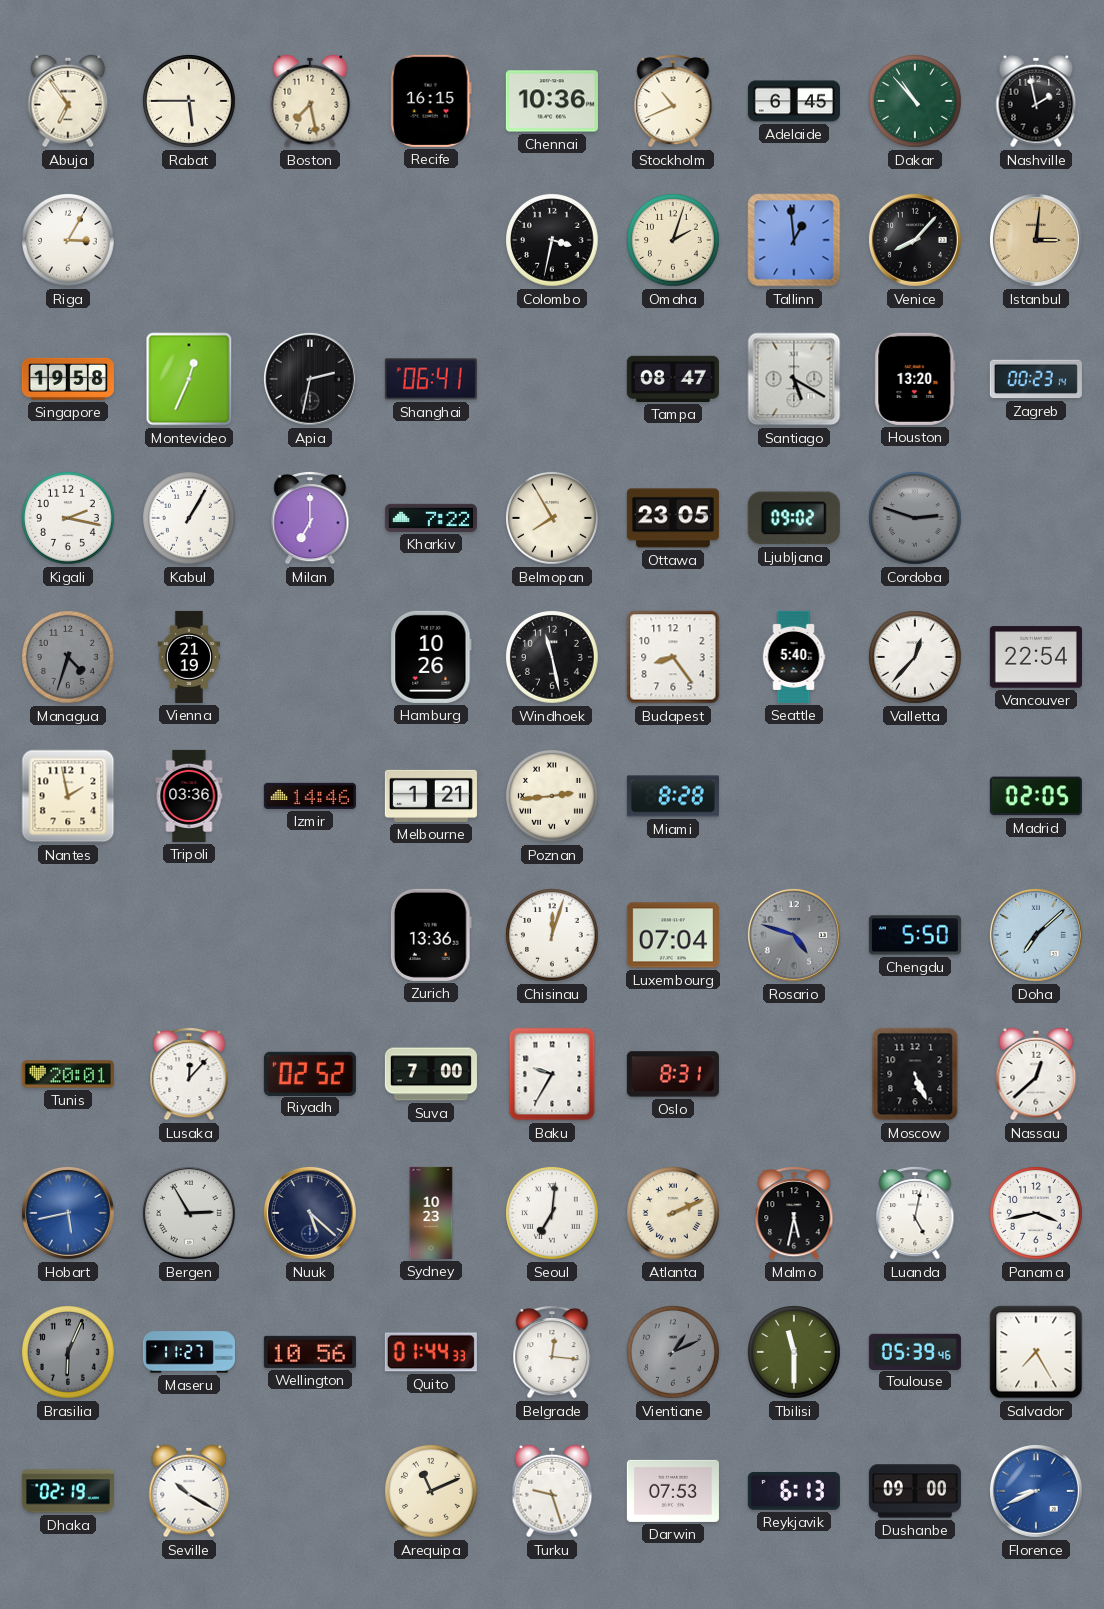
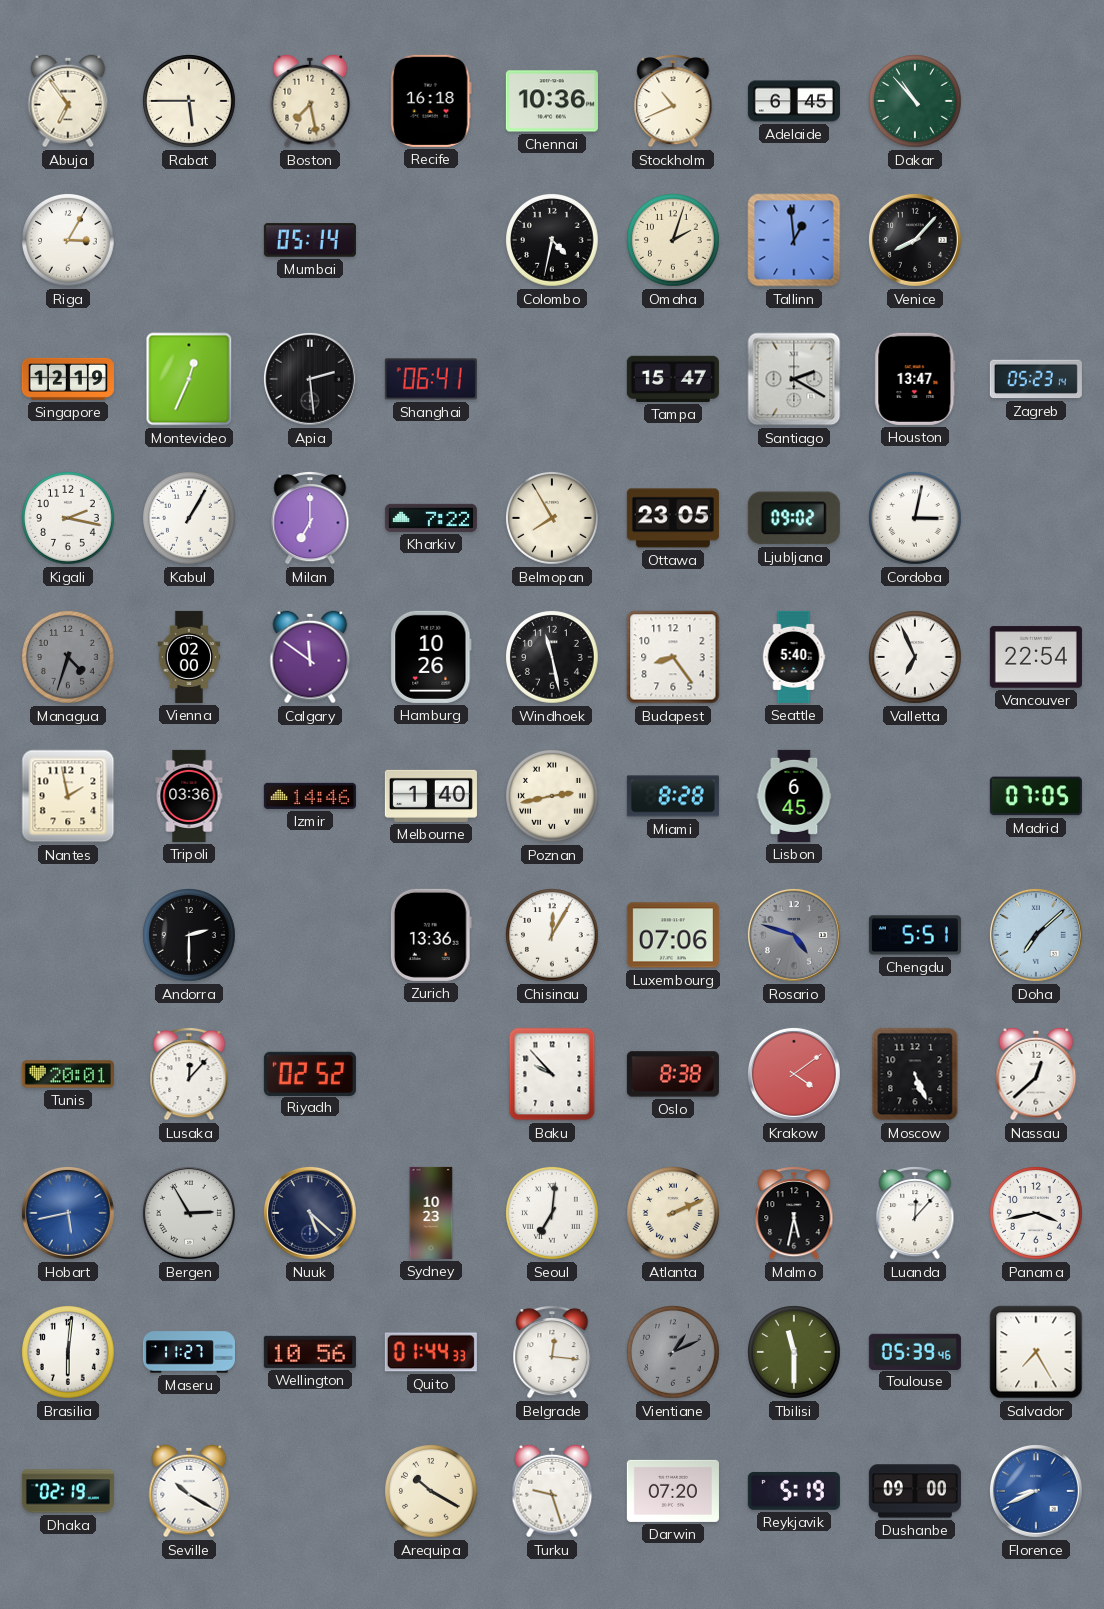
Recife: 16:15 -> 16:18 (431, 101)
Nashville: 1:58 -> none (1036, 101)
Mumbai: none -> 05:14 (310, 240)
Colombo: 3:32 -> 4:32 (553, 241)
Istanbul: 3:01 -> none (1036, 240)
Singapore: 19:58 -> 12:19 (68, 379)
Apia: 2:32 -> 2:29 (310, 379)
Tampa: 08:47 -> 15:47 (673, 379)
Santiago: 5:20 -> 2:20 (794, 379)
Houston: 13:20 -> 13:47 (915, 379)
Zagreb: 00:23 -> 05:23 (1036, 379)
Cordoba: 2:48 -> 3:02 (916, 519)
Cordoba dial: grey -> white (916, 519)
Vienna: 21:19 -> 02:00 (189, 657)
Calgary: none -> 11:51 (310, 657)
Valletta: 12:37 -> 6:56 (916, 658)
Melbourne: 1:21 -> 1:40 (431, 796)
Poznan: 2:44 -> 2:43 (553, 797)
Lisbon: none -> 6:45 (794, 796)
Madrid: 02:05 -> 07:05 (1036, 796)
Andorra: none -> 2:30 (190, 936)
Chisinau: 12:03 -> 12:05 (553, 936)
Luxembourg: 07:04 -> 07:06 (673, 935)
Chengdu: 5:50 -> 5:51 (915, 935)
Suva: 7:00 -> none (431, 1074)
Baku: 9:35 -> 9:53 (552, 1074)
Oslo: 8:31 -> 8:38 (673, 1074)
Krakow: none -> 4:09 (794, 1074)
Luanda: 5:02 -> 12:07 (915, 1214)
Brasilia: 6:04 -> 6:01 (69, 1353)
Brasilia dial: grey -> white (69, 1353)
Arequipa: 11:11 -> 10:20 (432, 1492)
Darwin: 07:53 -> 07:20 (673, 1491)
Reykjavik: 6:13 -> 5:19 (794, 1491)
